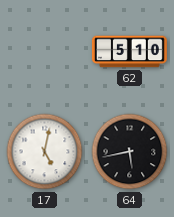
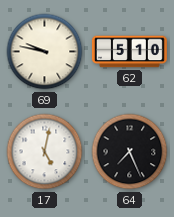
69: none -> 9:47 (45, 52)
64: 5:43 -> 7:26 (130, 152)
